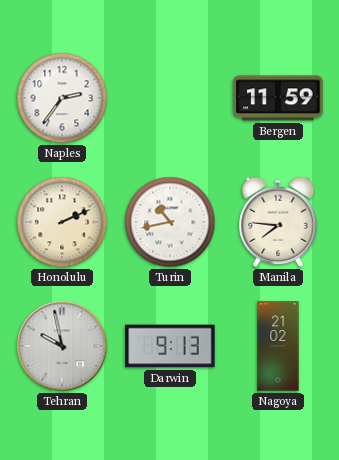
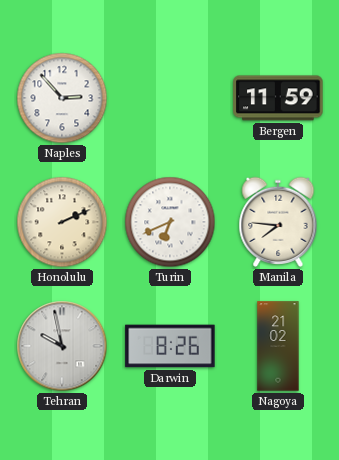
Naples: 2:36 -> 2:53 (62, 98)
Turin: 10:43 -> 6:41 (170, 222)
Darwin: 9:13 -> 8:26 (170, 346)
